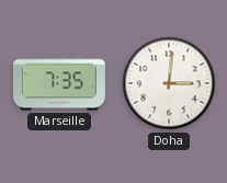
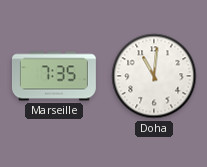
Doha: 3:01 -> 11:01 (154, 76)
